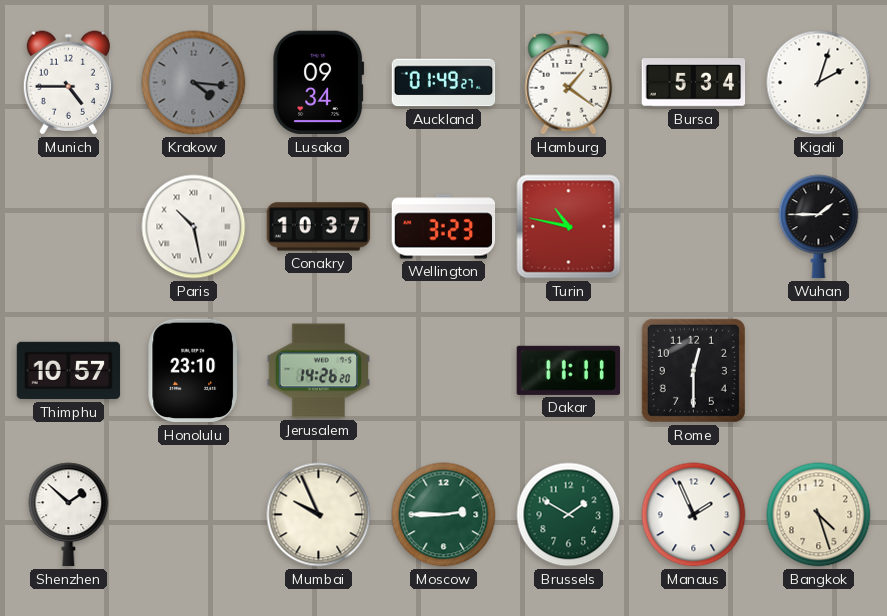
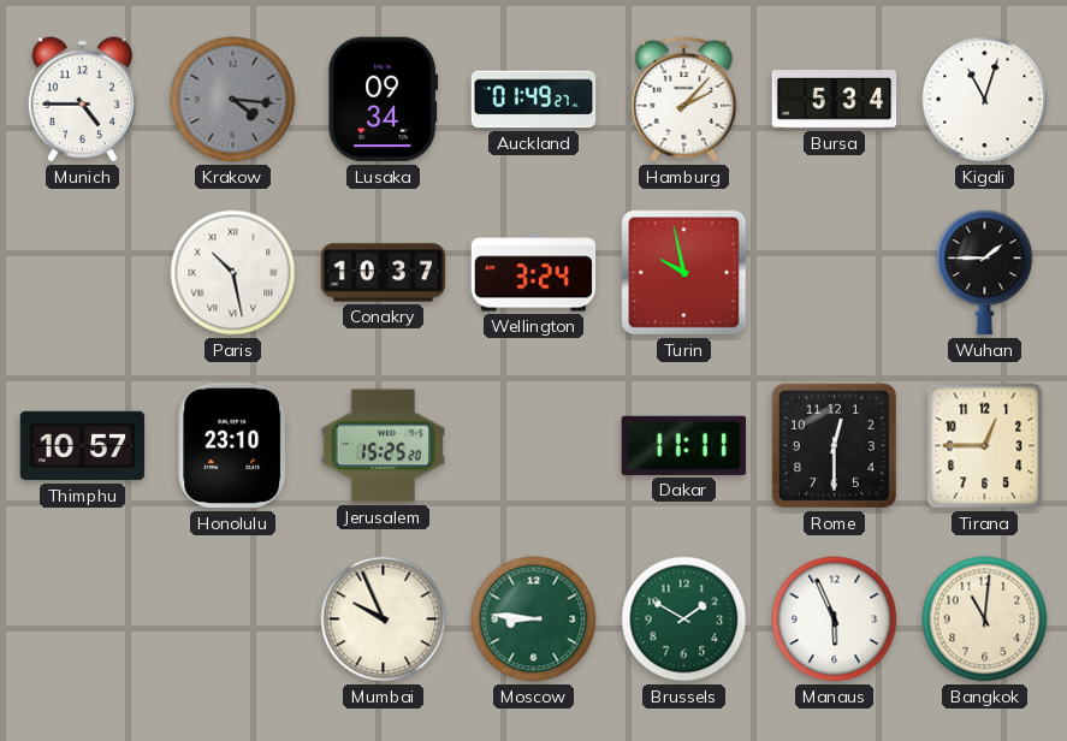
Hamburg: 1:21 -> 2:07 (684, 99)
Kigali: 2:03 -> 11:03 (985, 100)
Wellington: 3:23 -> 3:24 (534, 273)
Turin: 10:47 -> 9:58 (684, 273)
Jerusalem: 14:26 -> 15:25 (384, 446)
Tirana: none -> 12:45 (985, 446)
Shenzhen: 1:52 -> none (69, 515)
Moscow: 2:45 -> 8:46 (534, 620)
Manaus: 1:56 -> 5:56 (835, 620)
Bangkok: 4:27 -> 11:01 (985, 620)
